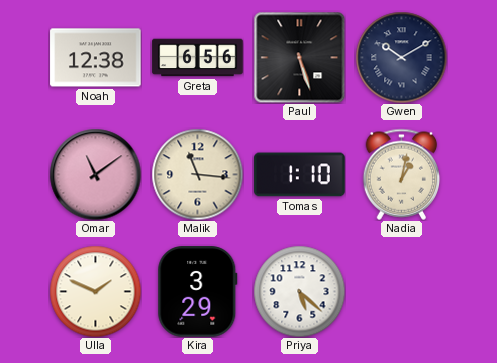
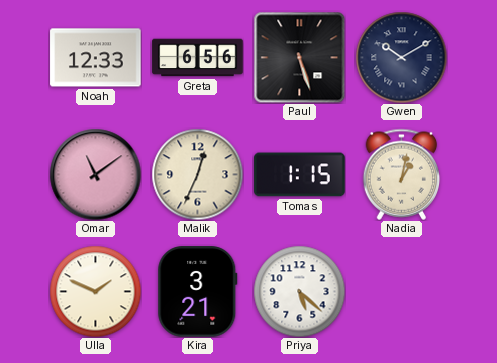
Noah: 12:38 -> 12:33 (96, 58)
Malik: 11:16 -> 12:34 (197, 174)
Tomas: 1:10 -> 1:15 (300, 175)
Kira: 3:29 -> 3:21 (198, 292)
